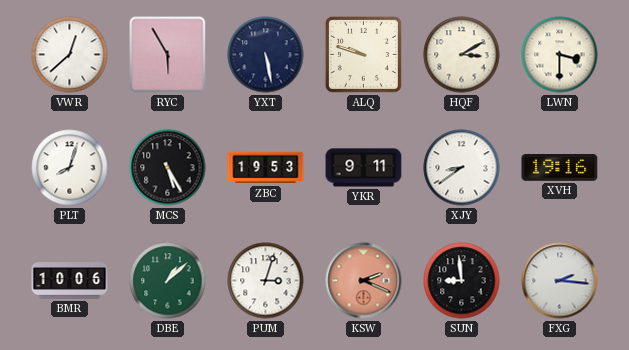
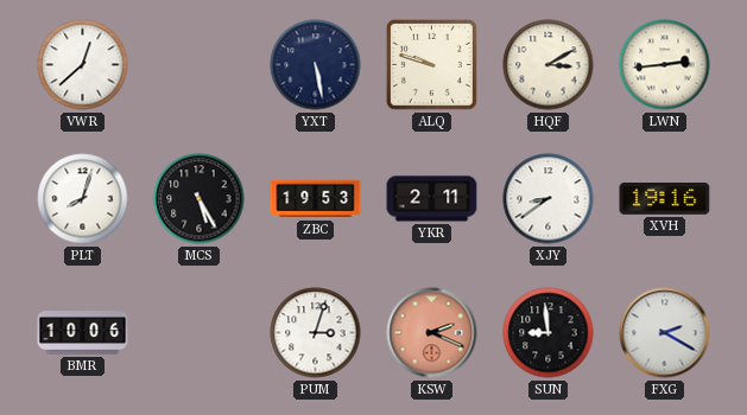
RYC: 5:55 -> none (168, 55)
LWN: 3:30 -> 2:44 (665, 65)
YKR: 9:11 -> 2:11 (432, 199)
DBE: 1:08 -> none (168, 281)
FXG: 2:16 -> 2:20 (665, 333)
